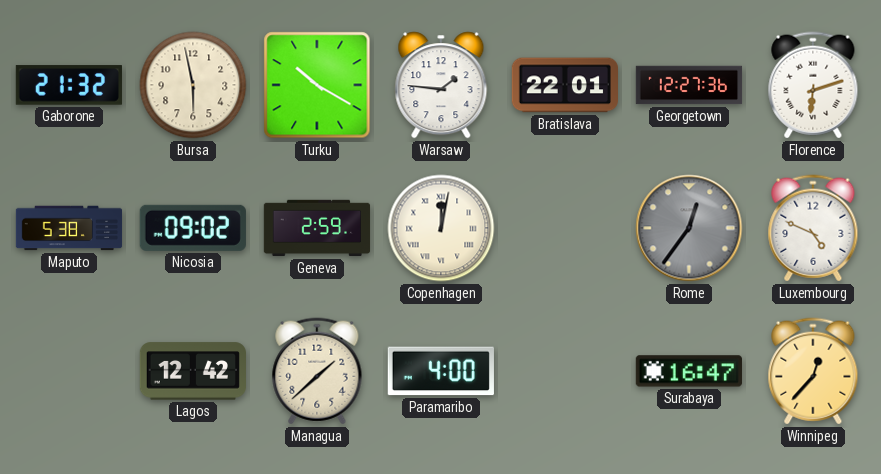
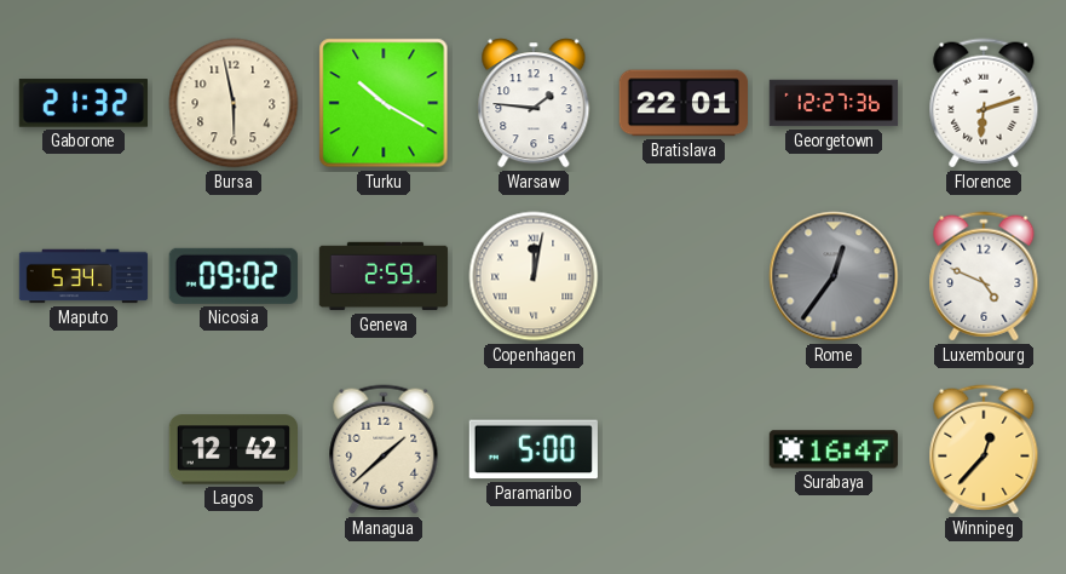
Maputo: 5:38 -> 5:34 (83, 276)
Paramaribo: 4:00 -> 5:00 (534, 449)
